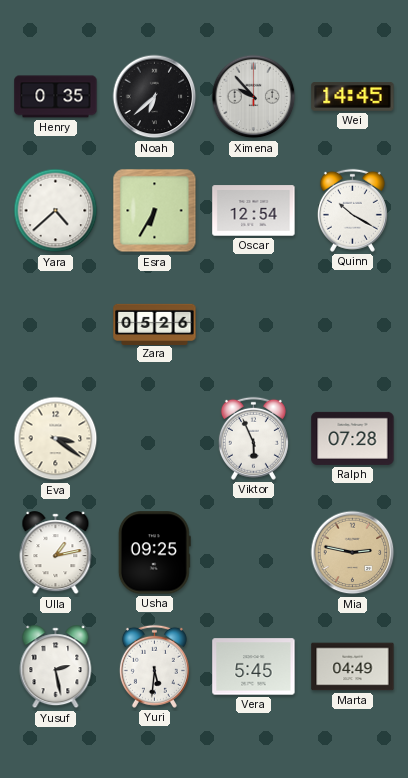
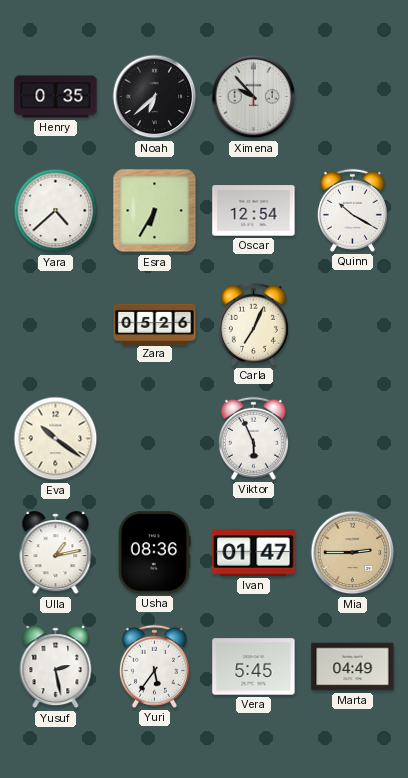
Wei: 14:45 -> none (353, 97)
Carla: none -> 7:04 (253, 324)
Eva: 3:21 -> 10:21 (56, 439)
Ralph: 07:28 -> none (353, 438)
Usha: 09:25 -> 08:36 (154, 553)
Ivan: none -> 01:47 (254, 553)
Mia: 2:47 -> 2:45 (353, 553)
Yuri: 5:31 -> 5:36 (154, 666)
